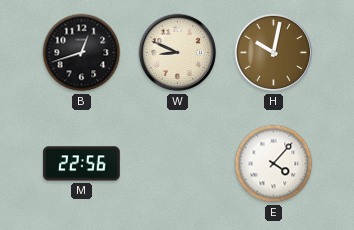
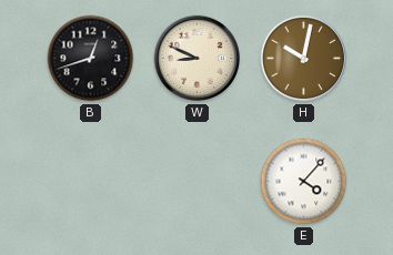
M: 22:56 -> none (82, 164)
